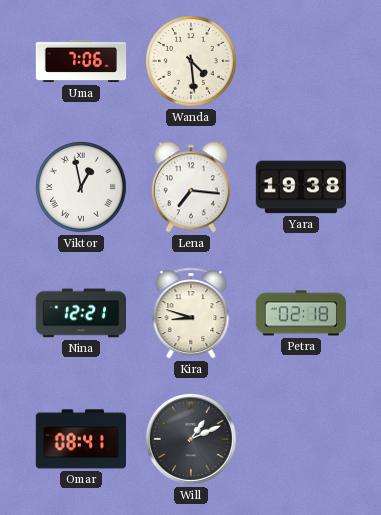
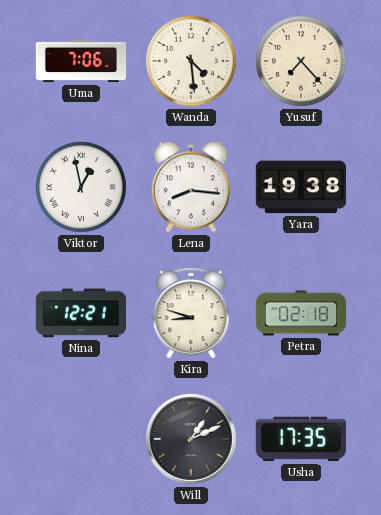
Yusuf: none -> 7:23 (302, 62)
Lena: 7:16 -> 8:16 (191, 187)
Omar: 08:41 -> none (81, 439)
Usha: none -> 17:35 (301, 439)
